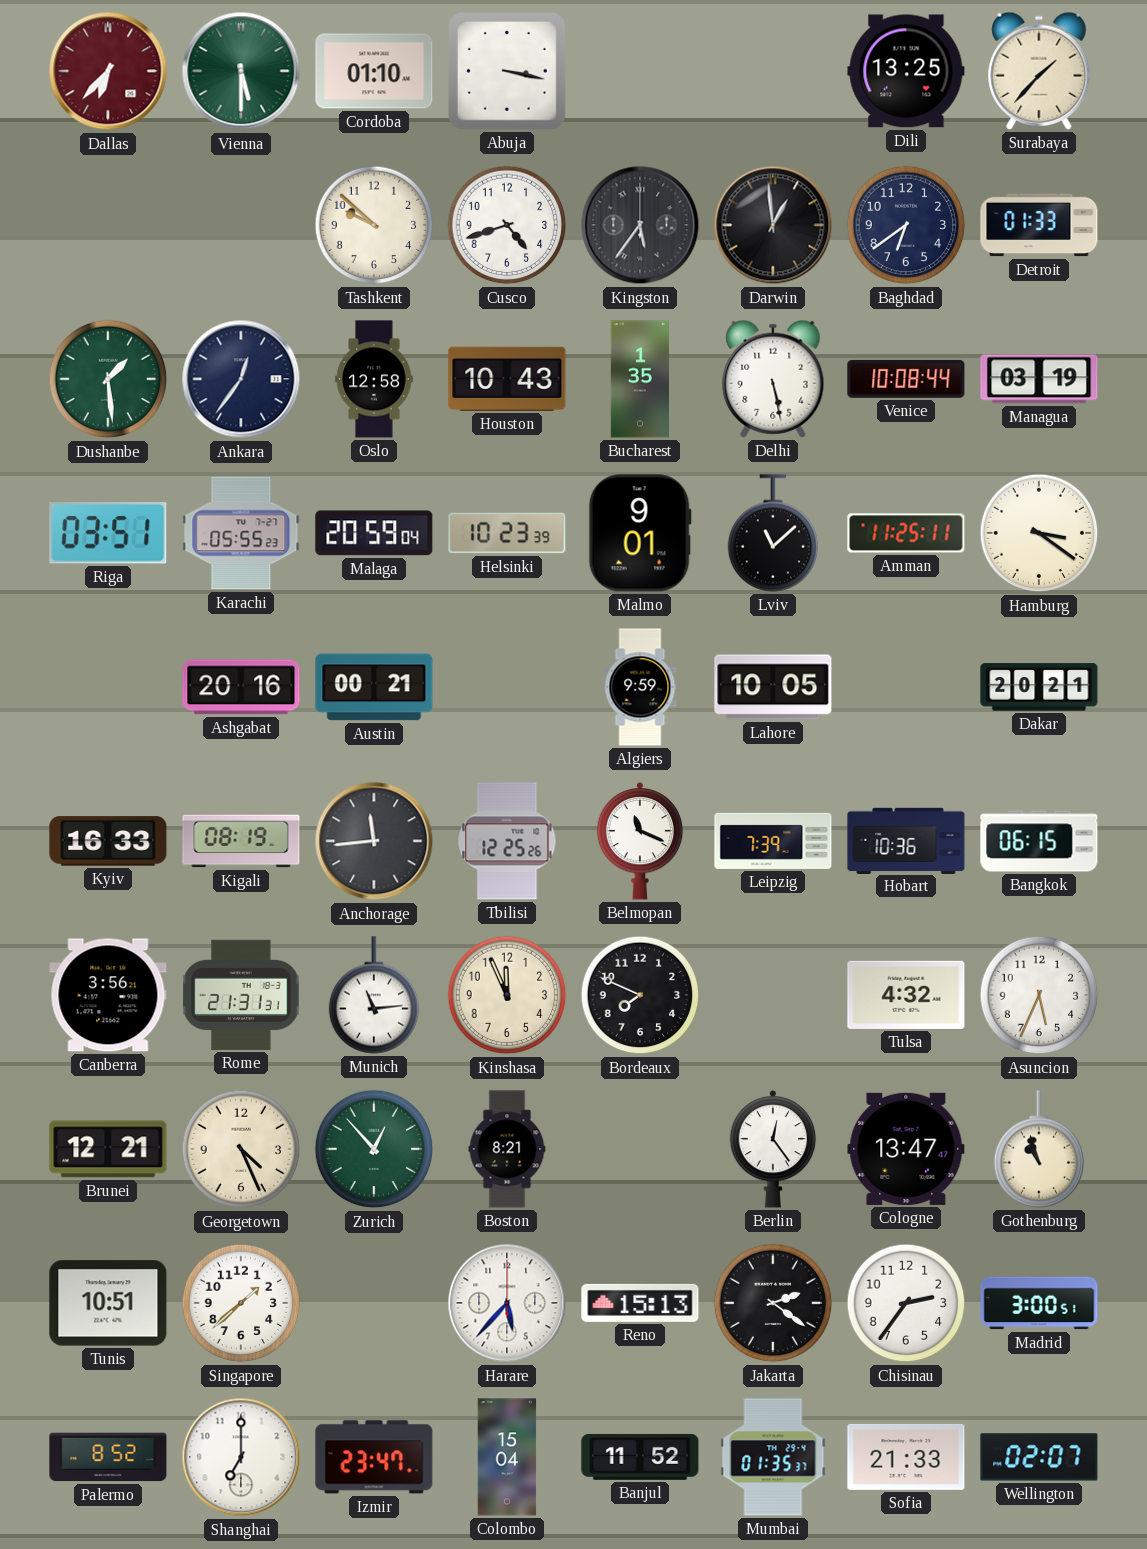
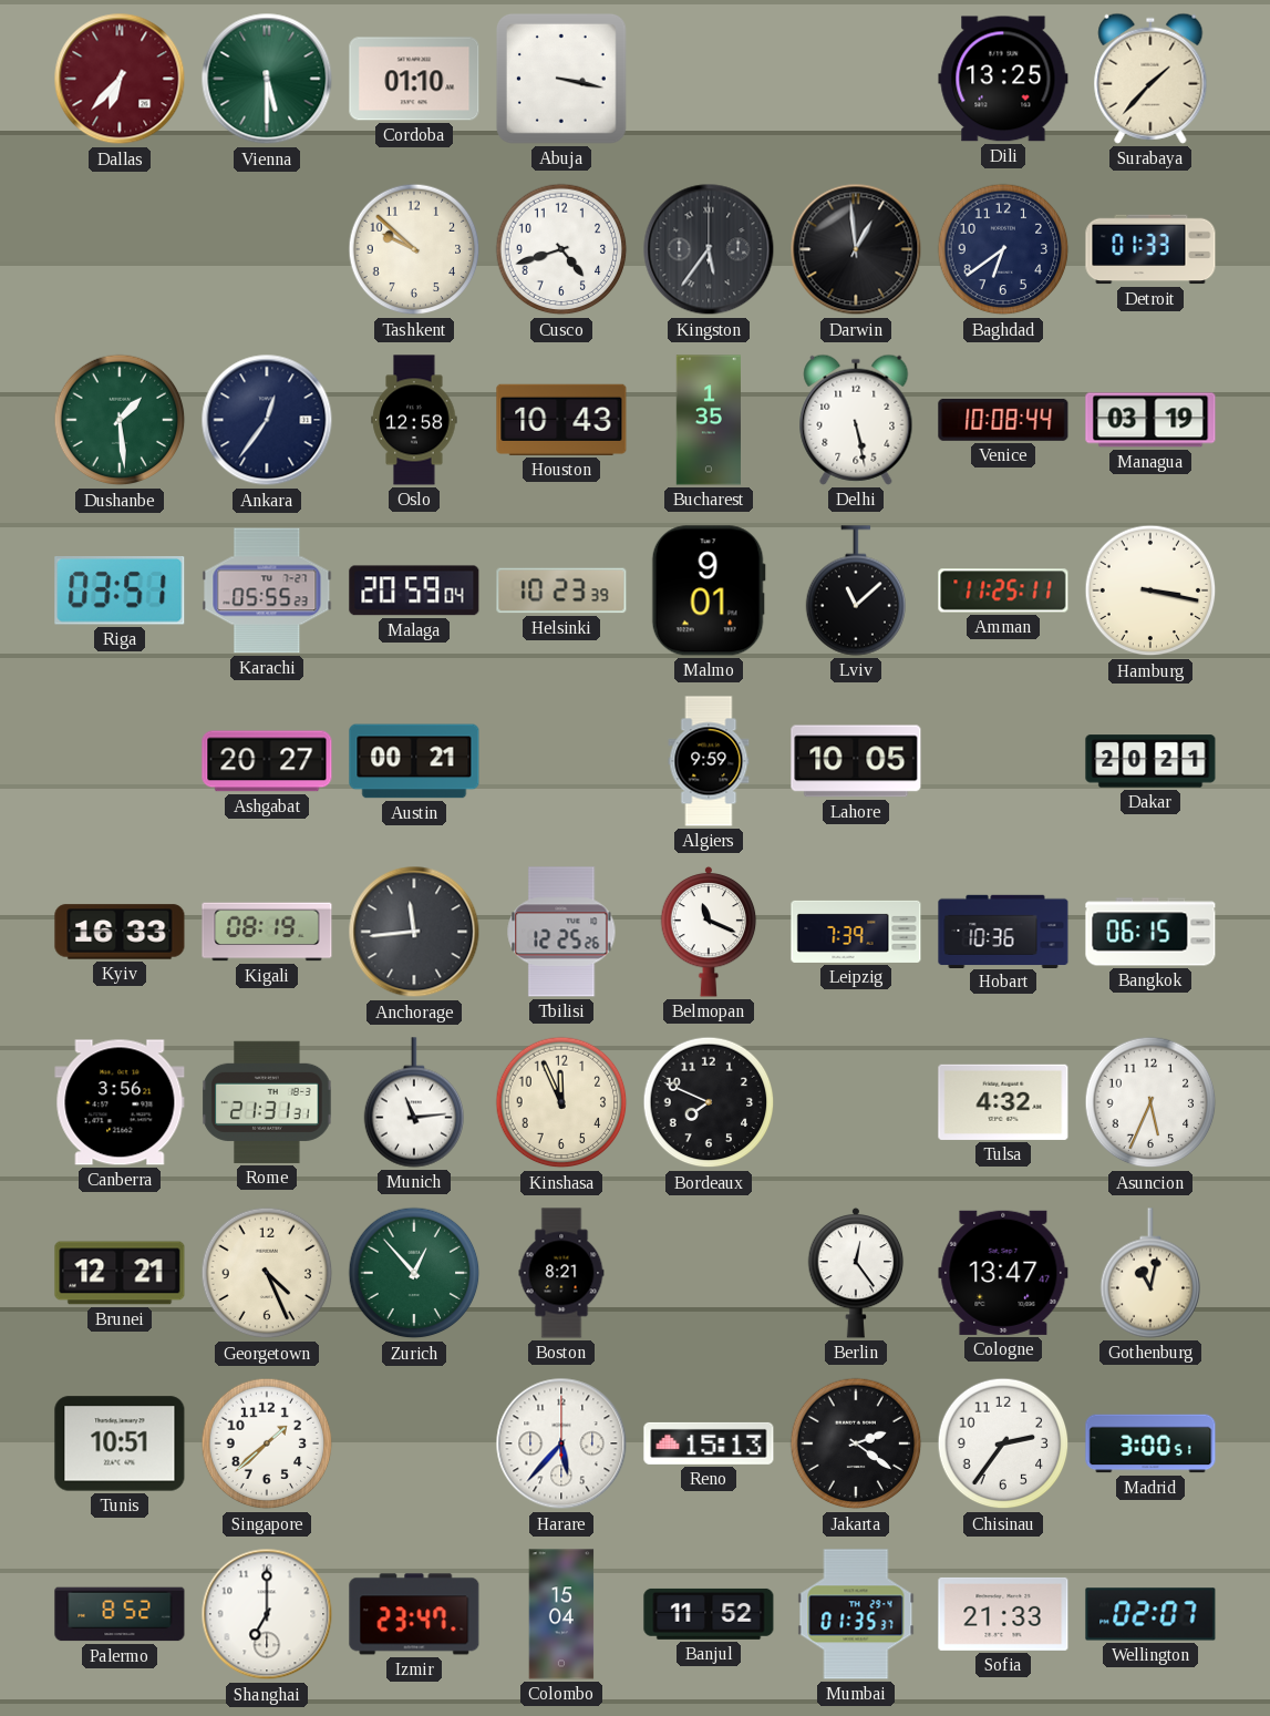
Hamburg: 3:21 -> 3:17 (1150, 590)
Ashgabat: 20:16 -> 20:27 (267, 761)
Gothenburg: 10:57 -> 11:02 (1150, 1273)
